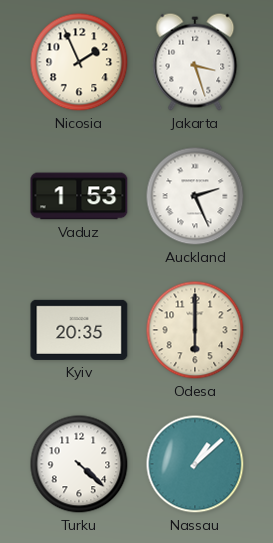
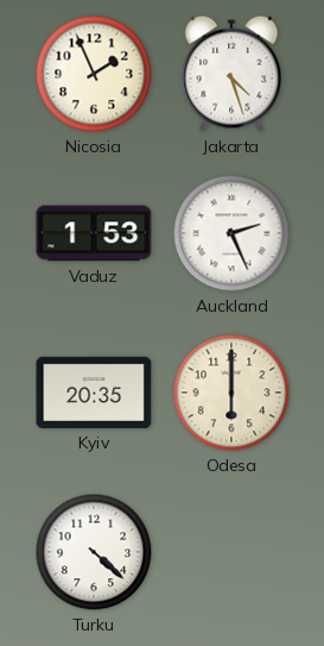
Jakarta: 3:27 -> 4:27 (231, 74)
Nassau: 1:08 -> none (195, 464)
